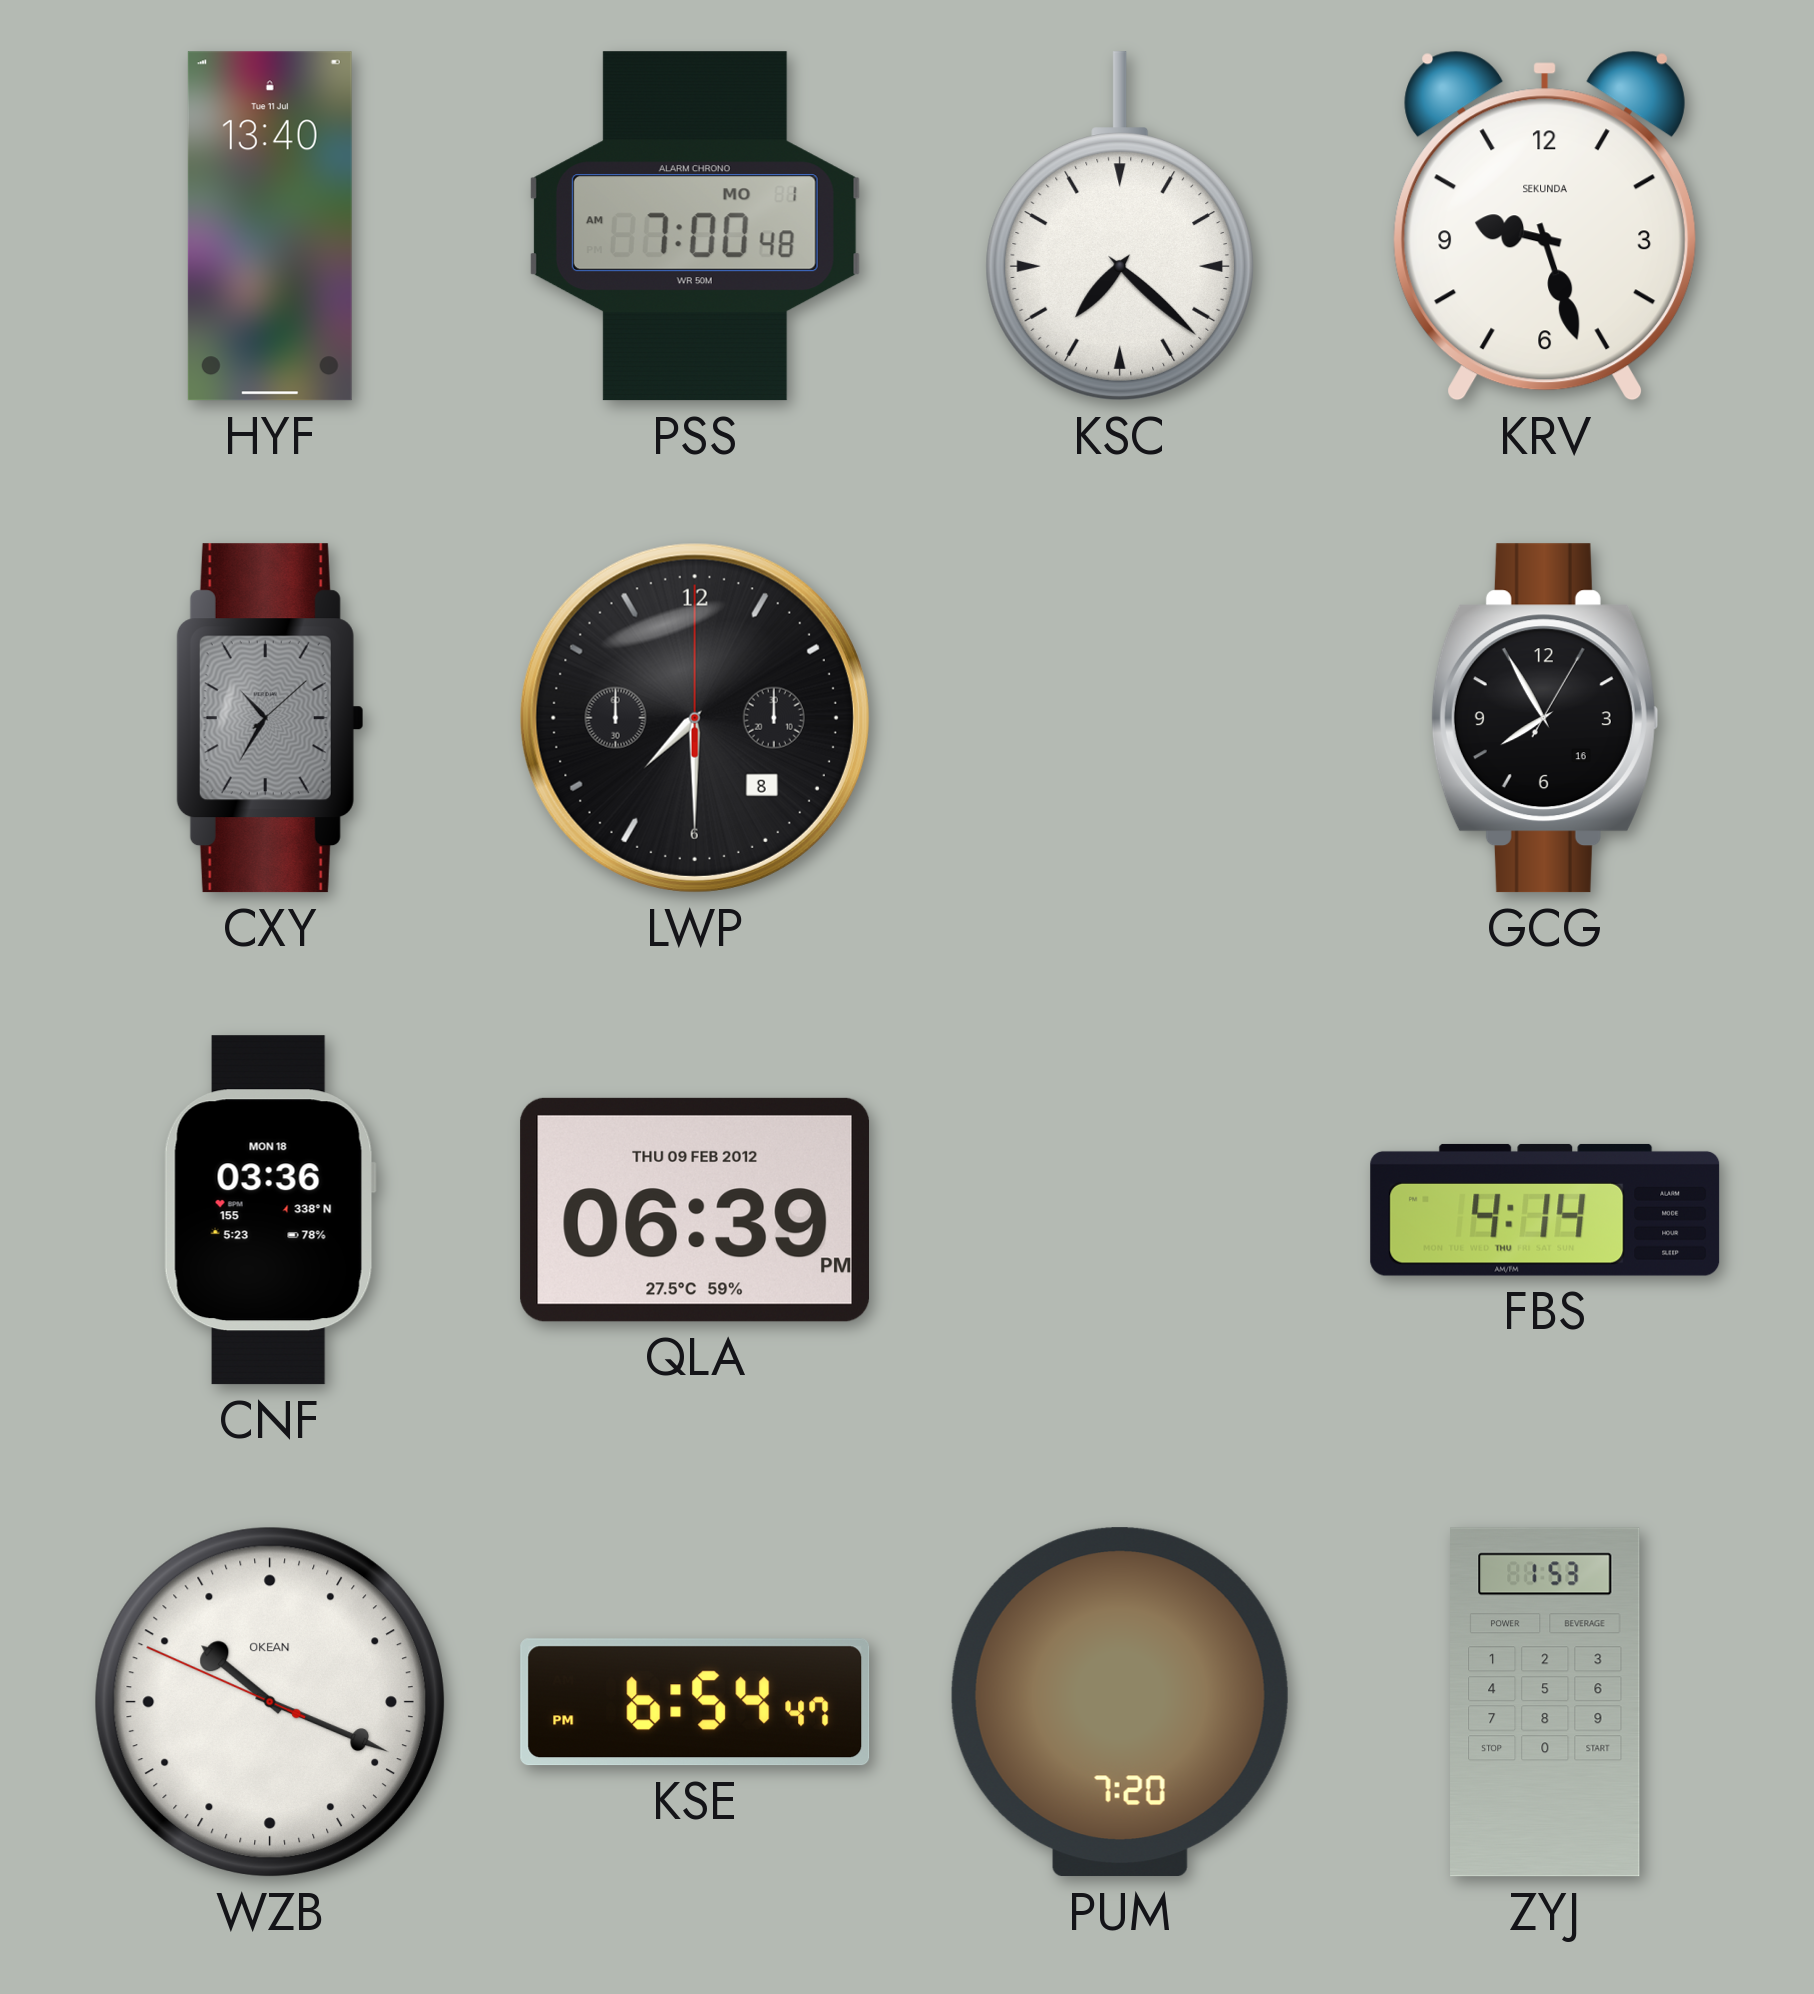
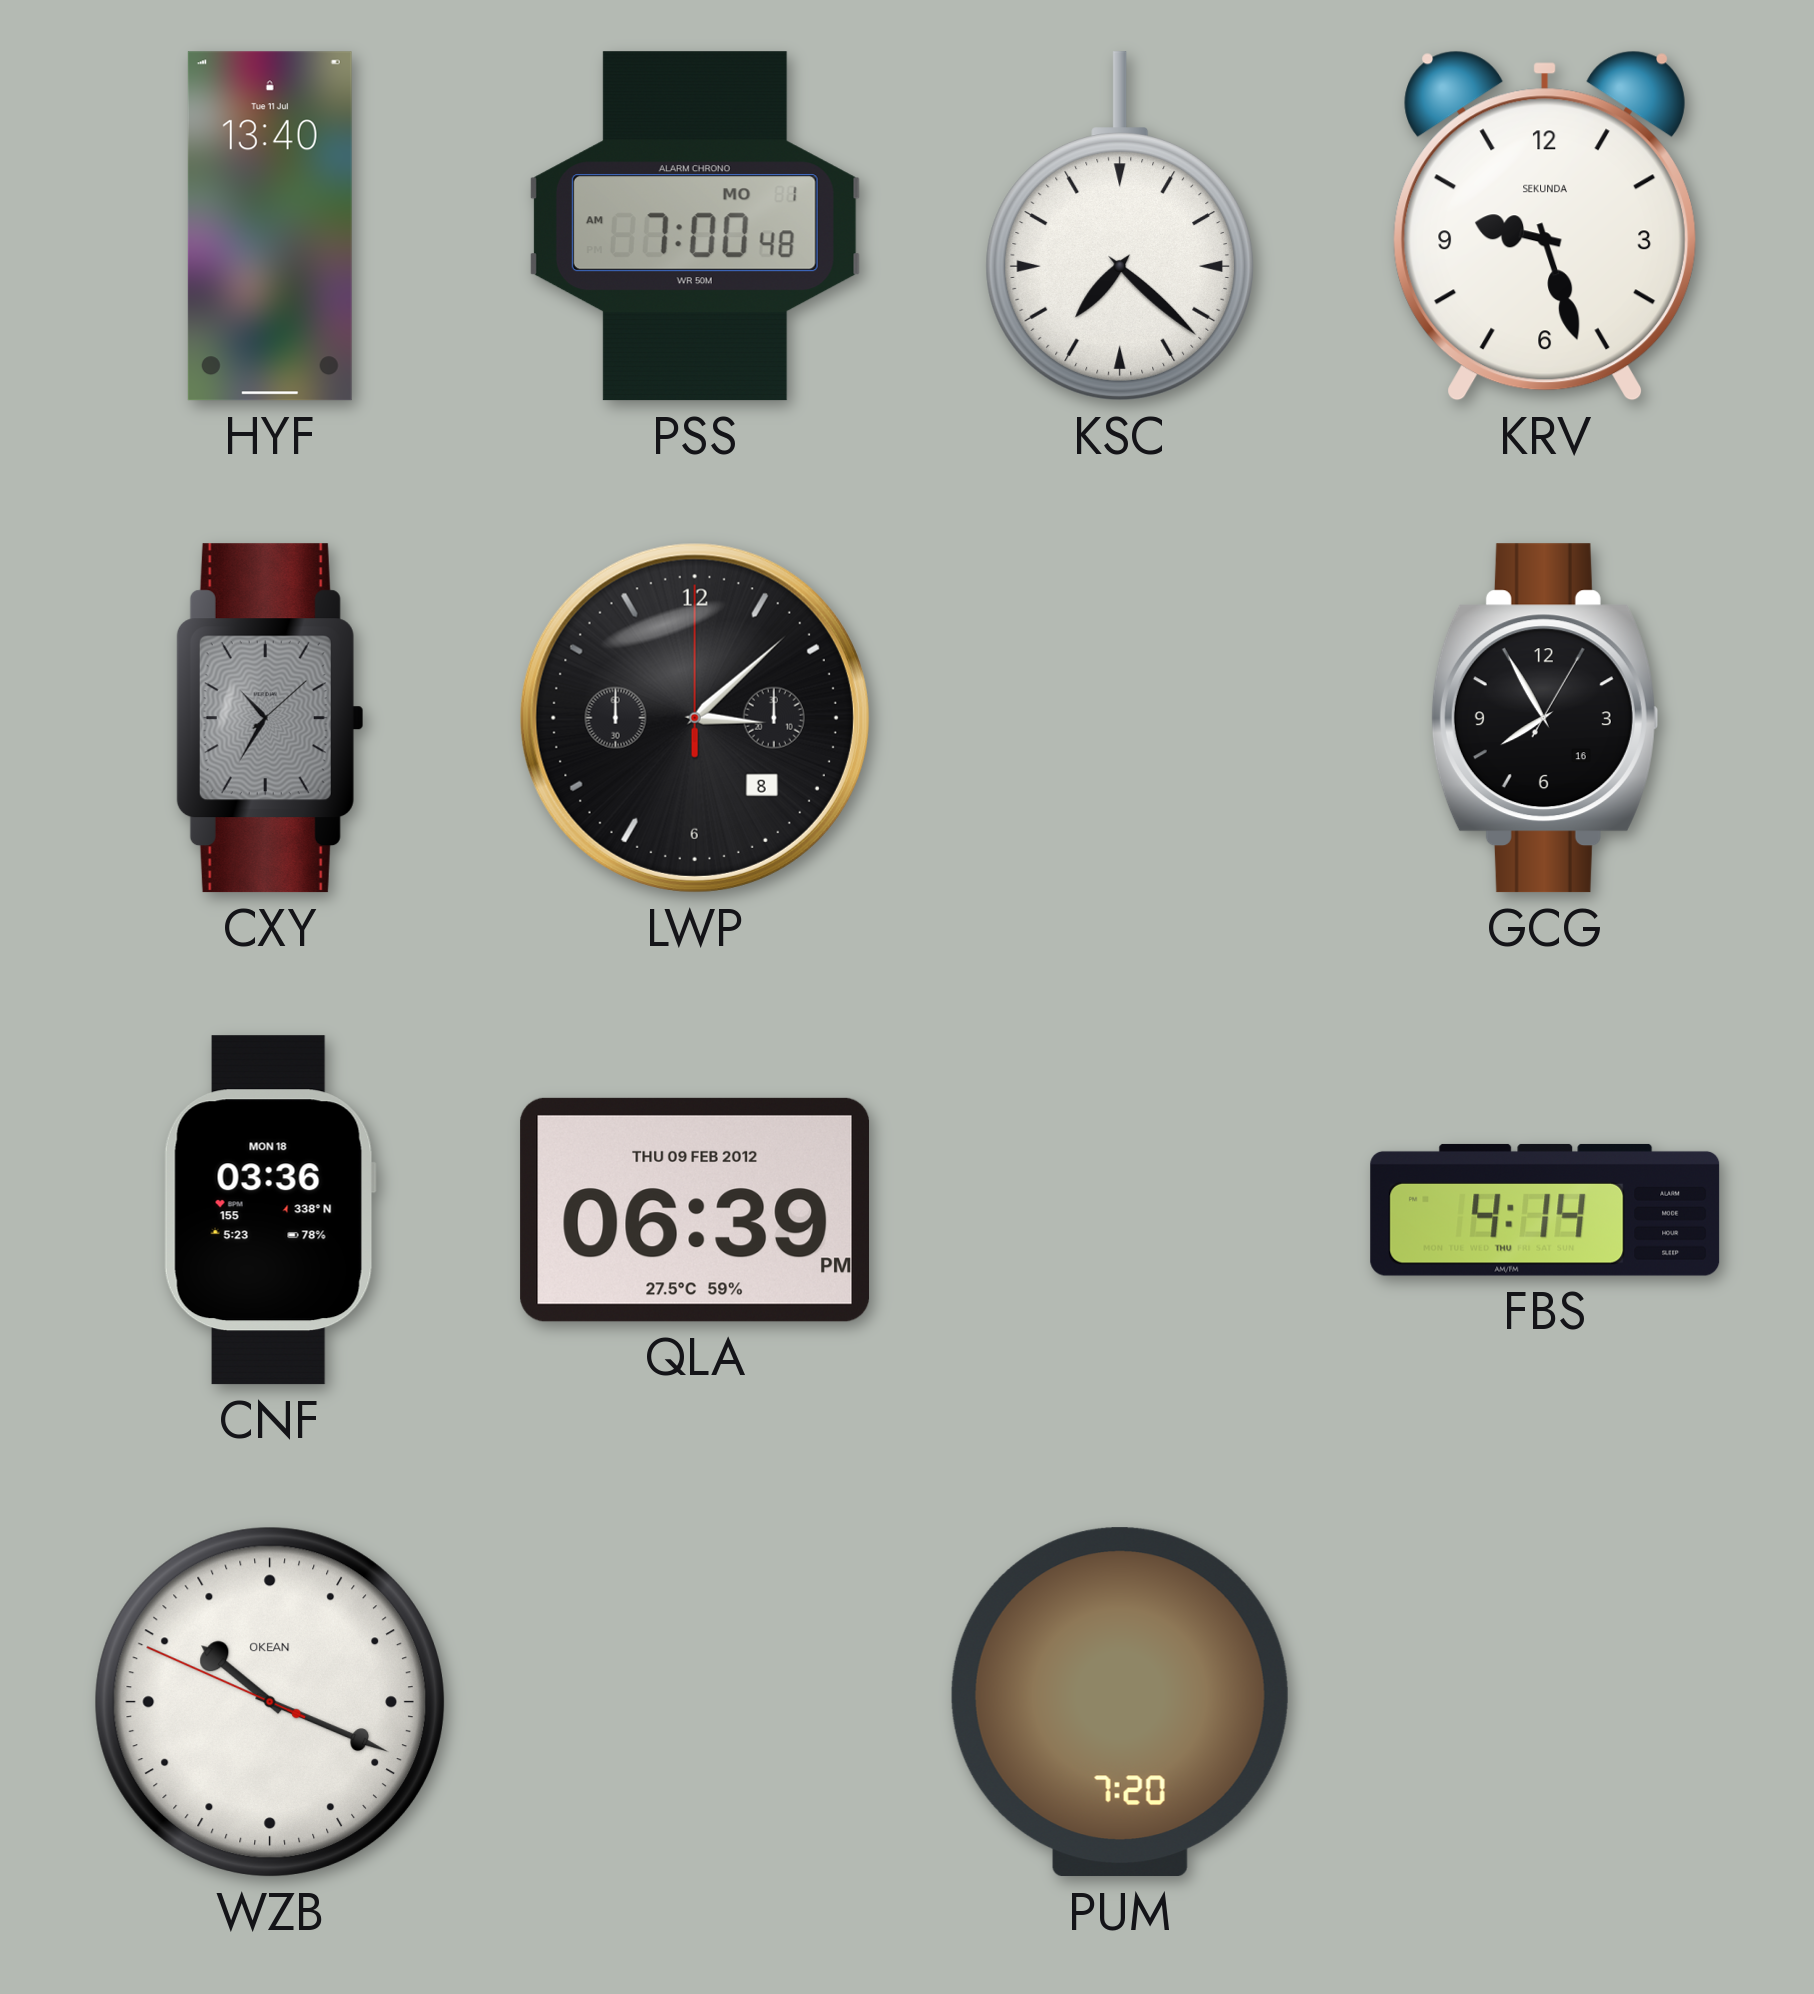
LWP: 7:30 -> 3:08 (695, 718)
KSE: 6:54 -> none (695, 1702)
ZYJ: 1:53 -> none (1545, 1702)
